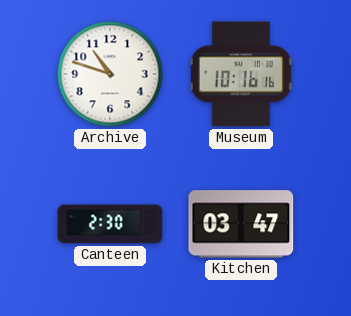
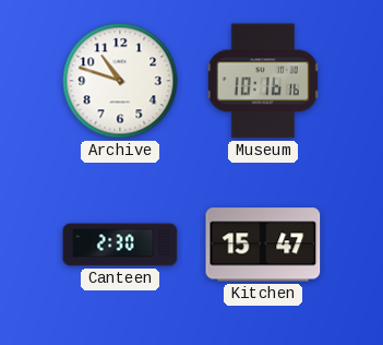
Kitchen: 03:47 -> 15:47 (263, 245)
